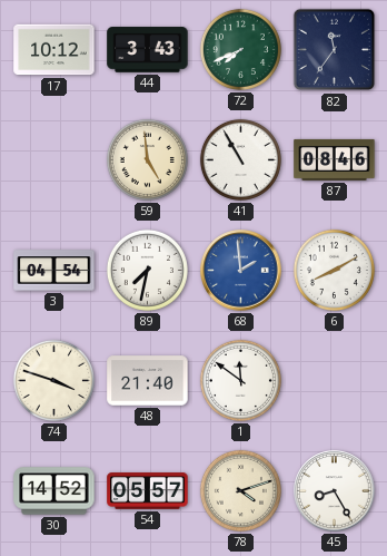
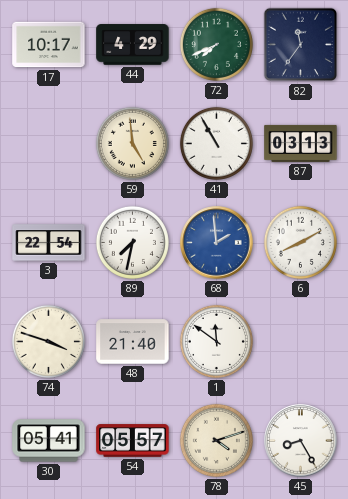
17: 10:12 -> 10:17 (49, 45)
44: 3:43 -> 4:29 (133, 45)
87: 08:46 -> 03:13 (301, 143)
3: 04:54 -> 22:54 (49, 243)
30: 14:52 -> 05:41 (49, 441)
